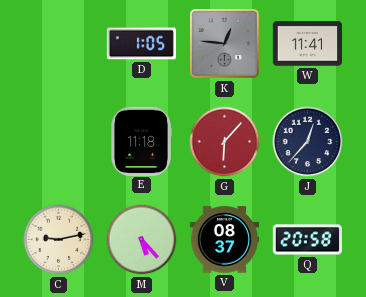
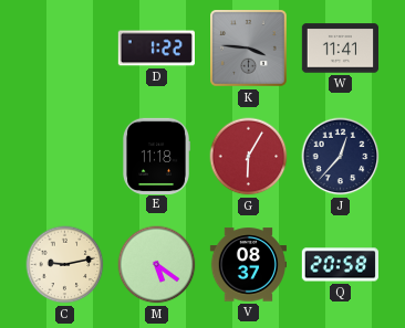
D: 1:05 -> 1:22 (156, 49)
K: 12:46 -> 3:46 (249, 49)
G: 6:07 -> 6:05 (249, 157)
M: 5:23 -> 5:21 (157, 265)
